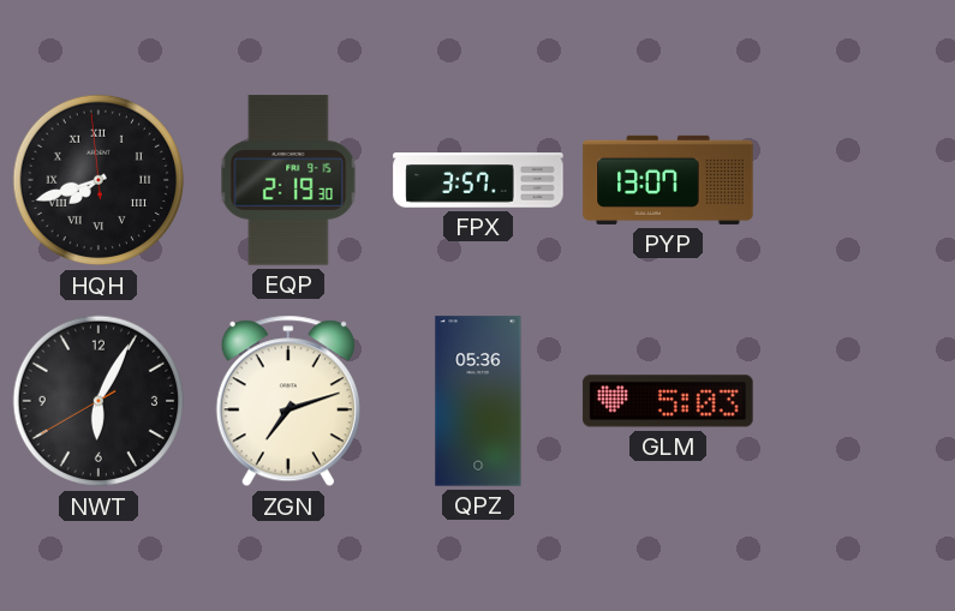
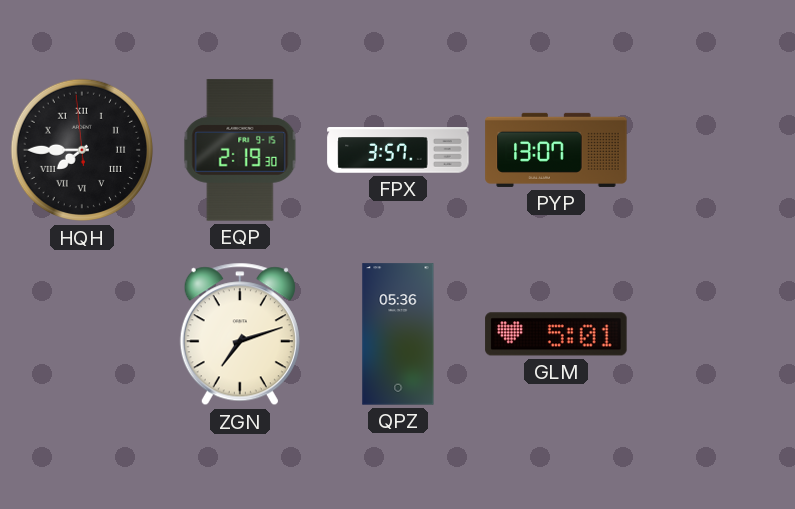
HQH: 7:41 -> 7:44 (82, 150)
NWT: 6:04 -> none (99, 401)
GLM: 5:03 -> 5:01 (556, 334)
